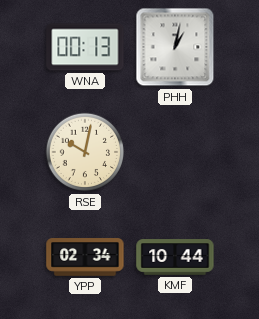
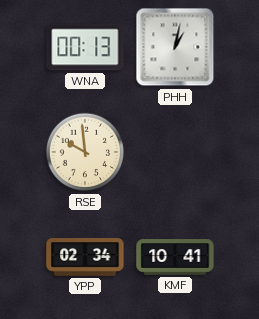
RSE: 10:02 -> 9:59 (85, 152)
KMF: 10:44 -> 10:41 (175, 257)
